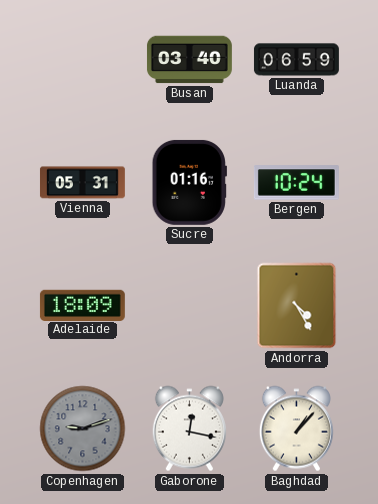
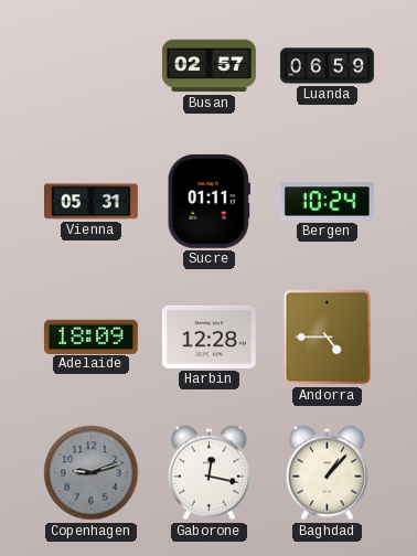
Busan: 03:40 -> 02:57 (209, 66)
Sucre: 01:16 -> 01:11 (209, 201)
Harbin: none -> 12:28 (209, 336)
Andorra: 4:25 -> 4:45 (328, 338)
